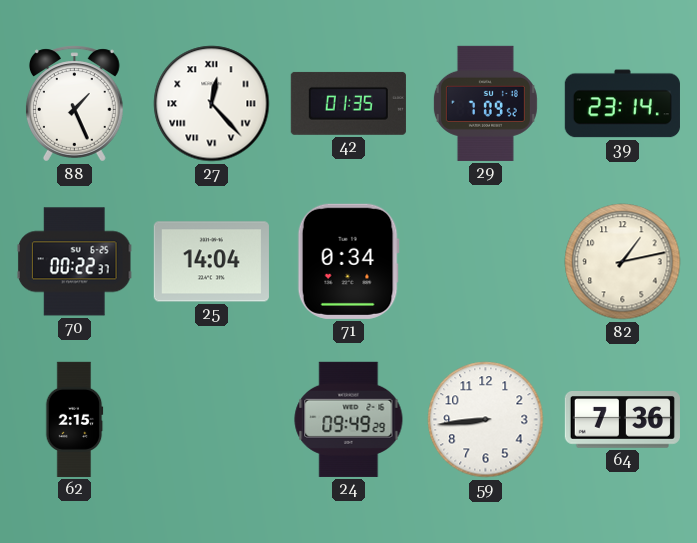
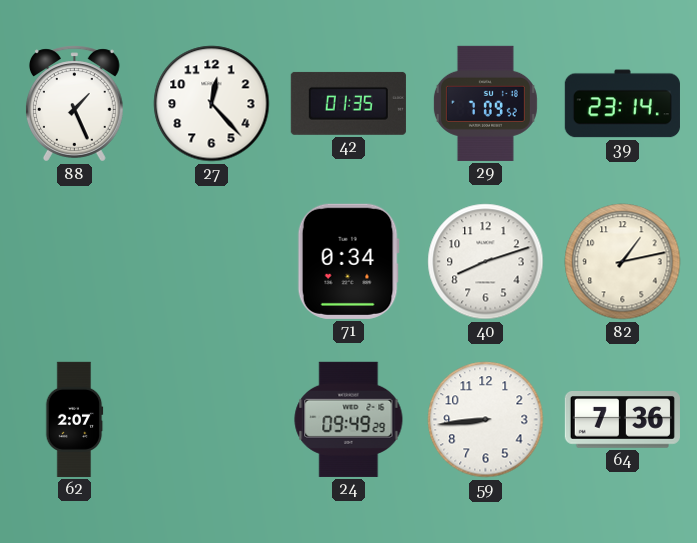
27 numerals: Roman -> Arabic (212, 104)
70: 00:22 -> none (74, 262)
25: 14:04 -> none (211, 262)
40: none -> 8:12 (486, 262)
62: 2:15 -> 2:07 (74, 419)
